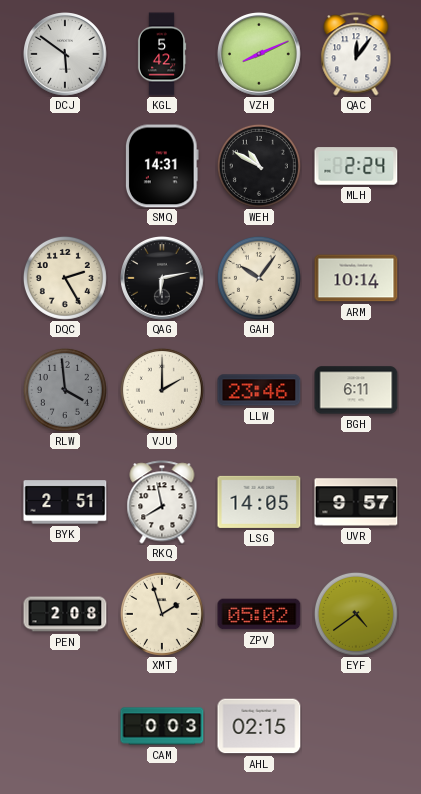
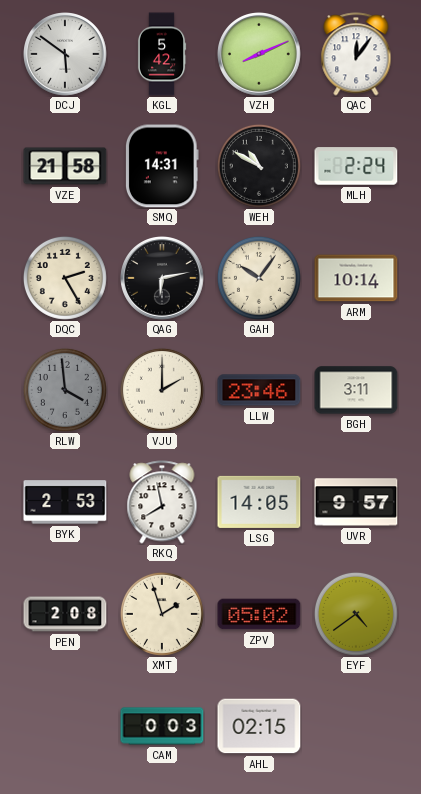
VZE: none -> 21:58 (65, 166)
BGH: 6:11 -> 3:11 (356, 390)
BYK: 2:51 -> 2:53 (65, 502)
